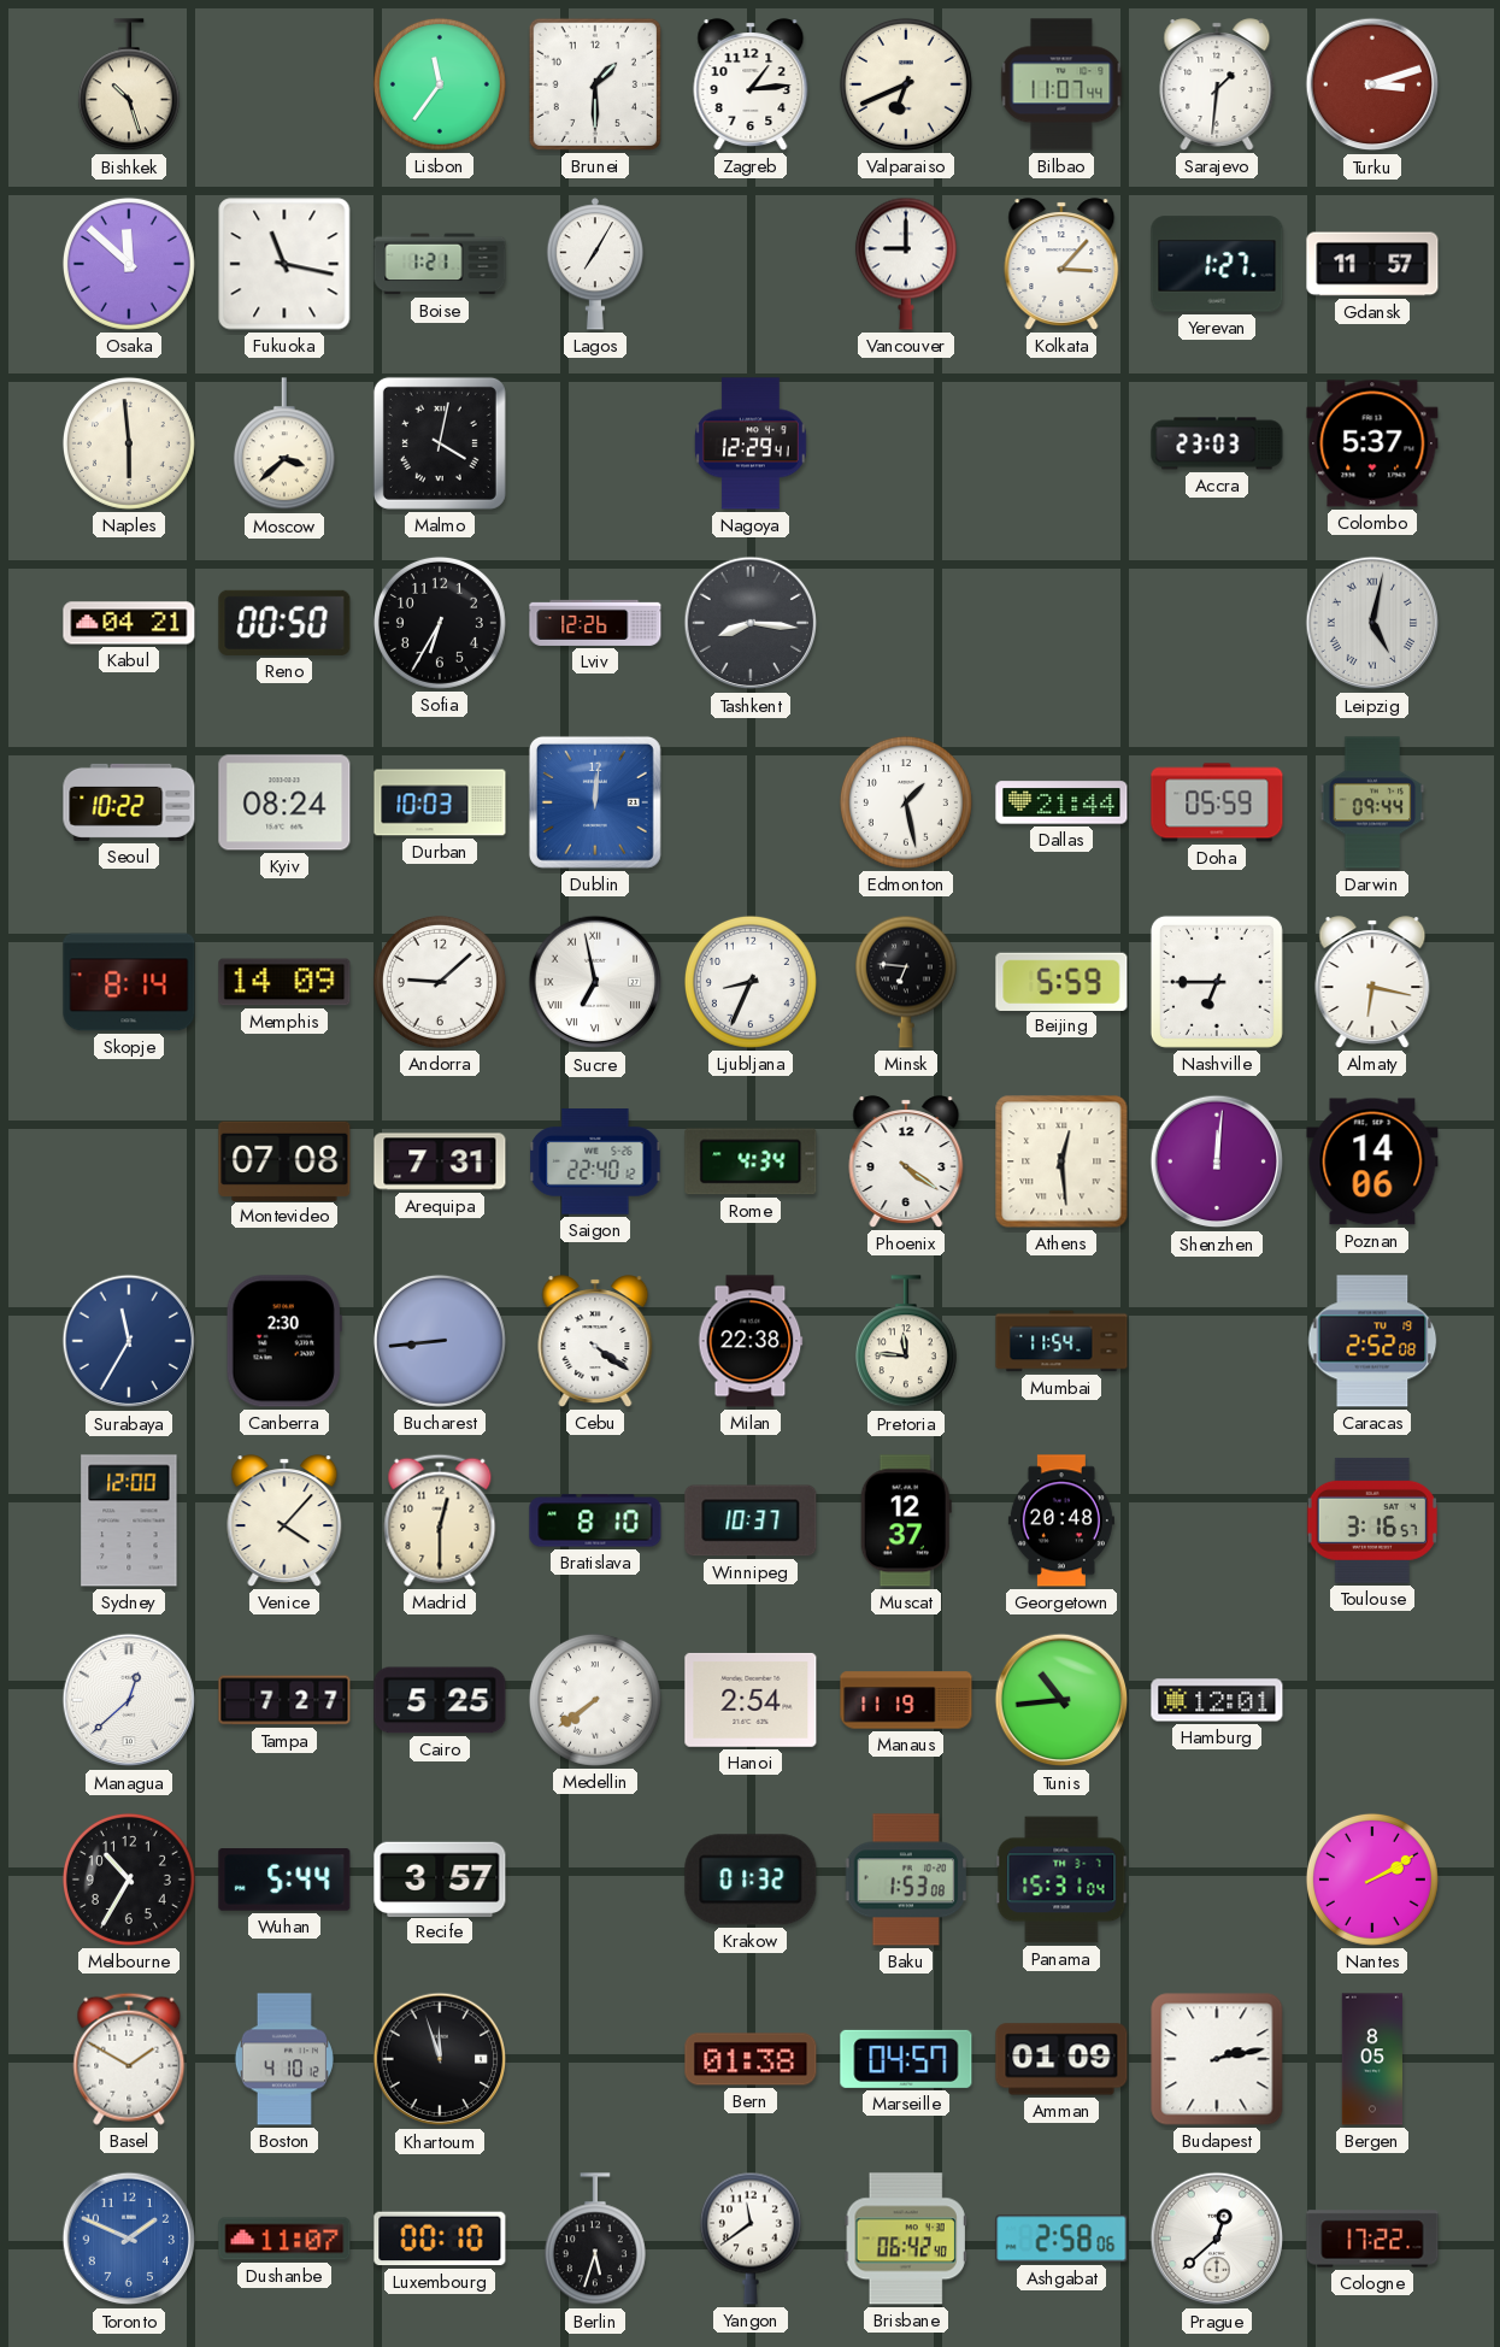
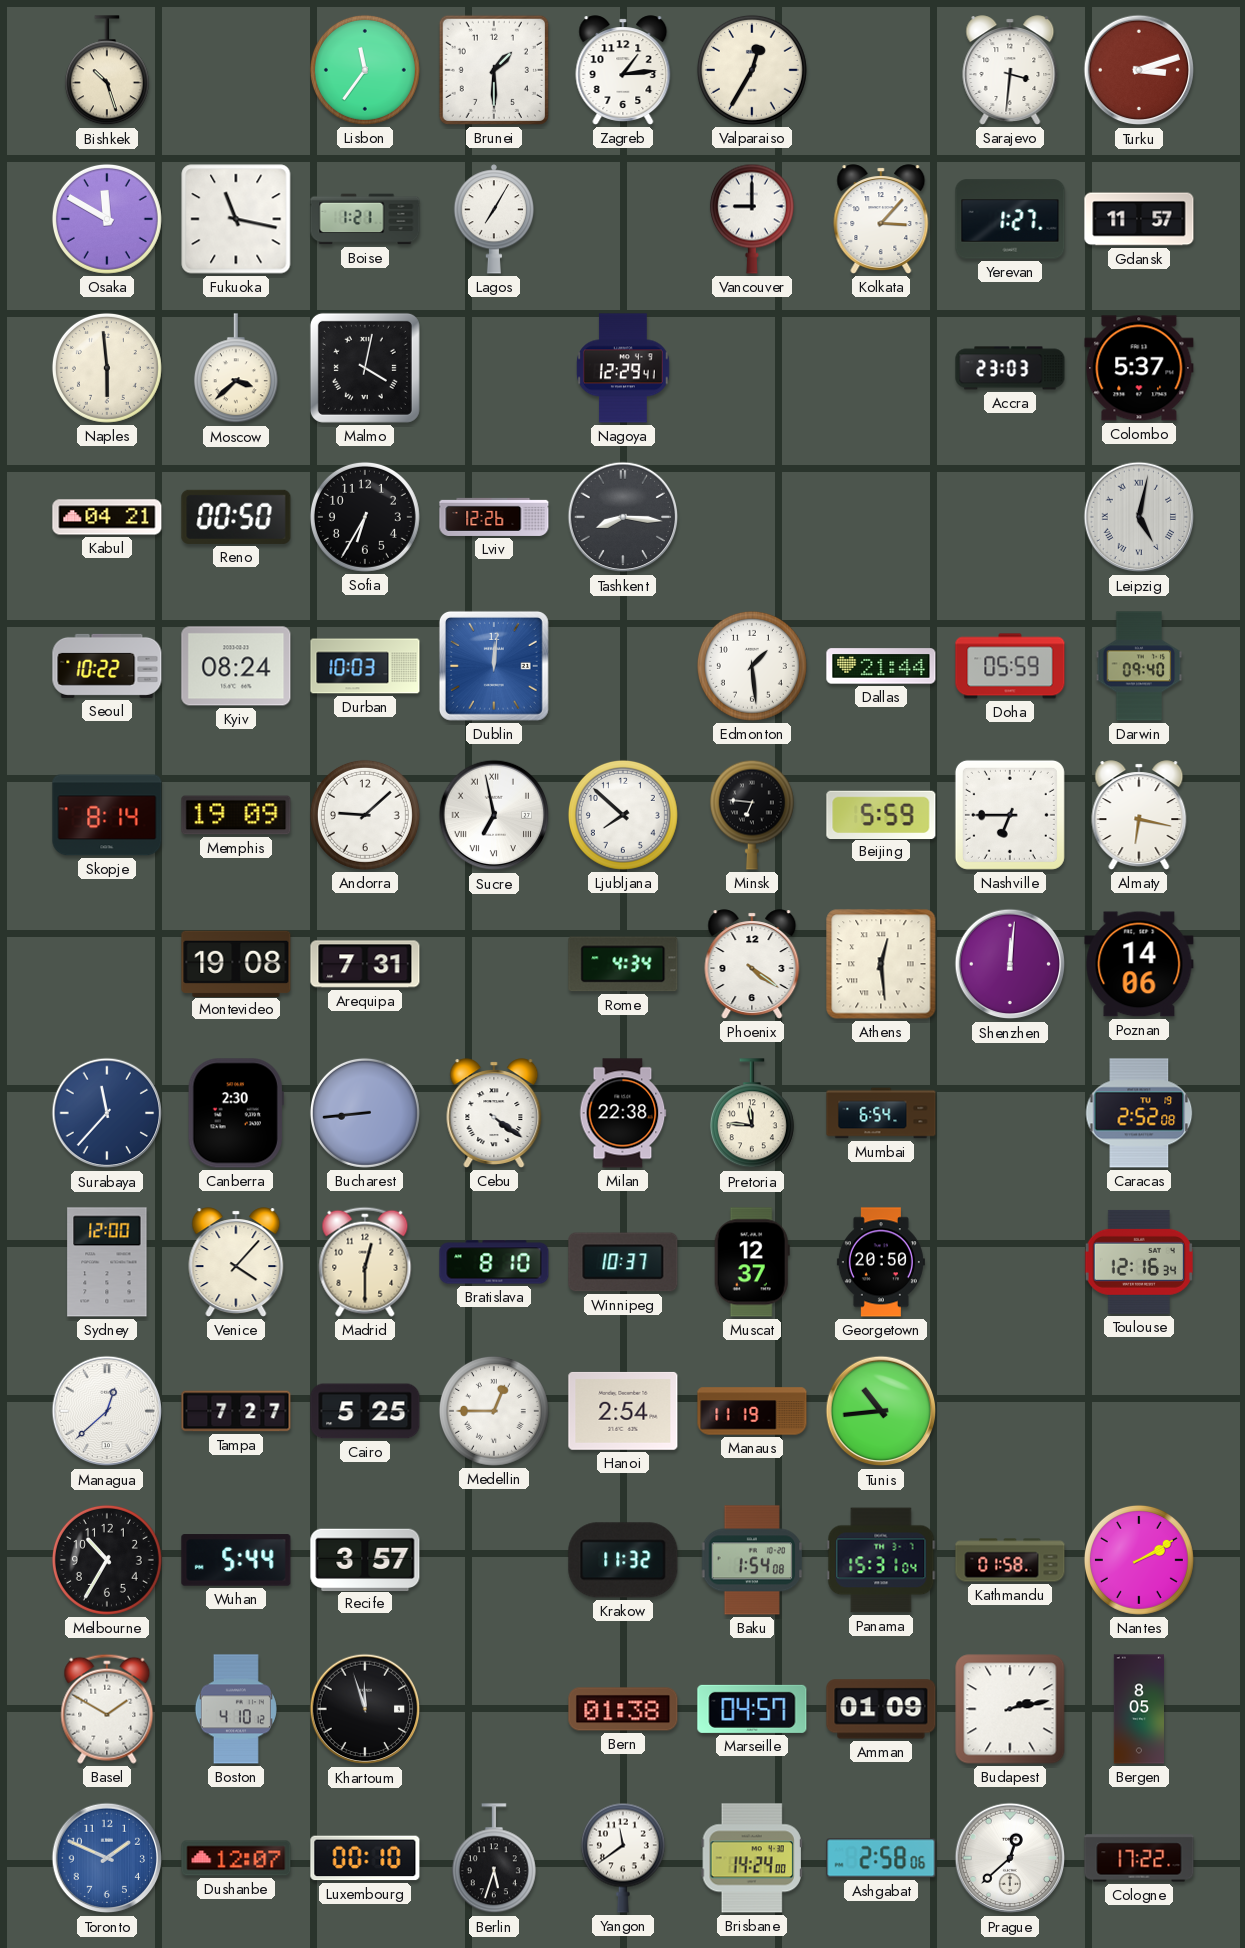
Valparaiso: 6:41 -> 12:35 (752, 70)
Bilbao: 11:07 -> none (1061, 84)
Sarajevo: 1:31 -> 3:31 (1010, 70)
Osaka: 11:52 -> 11:50 (107, 219)
Edmonton: 1:28 -> 1:29 (752, 666)
Darwin: 09:44 -> 09:40 (1139, 666)
Memphis: 14:09 -> 19:09 (236, 815)
Ljubljana: 8:34 -> 7:52 (623, 815)
Montevideo: 07:08 -> 19:08 (236, 963)
Saigon: 22:40 -> none (595, 1161)
Surabaya: 11:35 -> 11:37 (107, 1113)
Mumbai: 11:54 -> 6:54 (881, 1113)
Georgetown: 20:48 -> 20:50 (881, 1262)
Toulouse: 3:16 -> 12:16 (1139, 1262)
Medellin: 7:39 -> 12:45 (494, 1411)
Hamburg: 12:01 -> none (1217, 1700)
Krakow: 01:32 -> 11:32 (623, 1560)
Baku: 1:53 -> 1:54 (752, 1560)
Kathmandu: none -> 01:58 (1010, 1560)
Dushanbe: 11:07 -> 12:07 (236, 1858)
Brisbane: 06:42 -> 14:24 (752, 1858)
